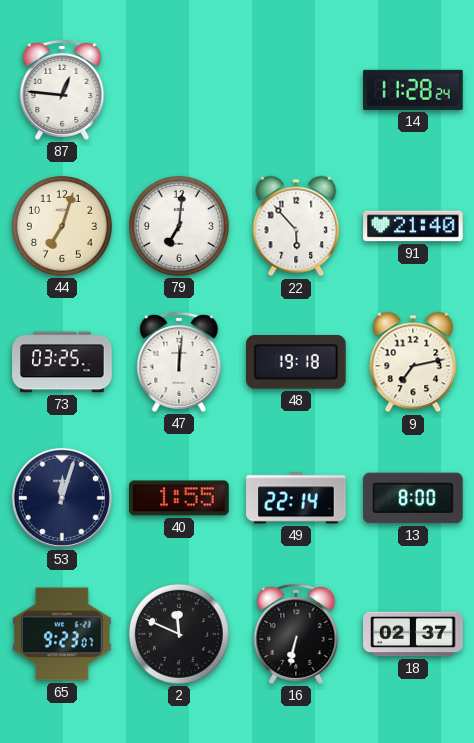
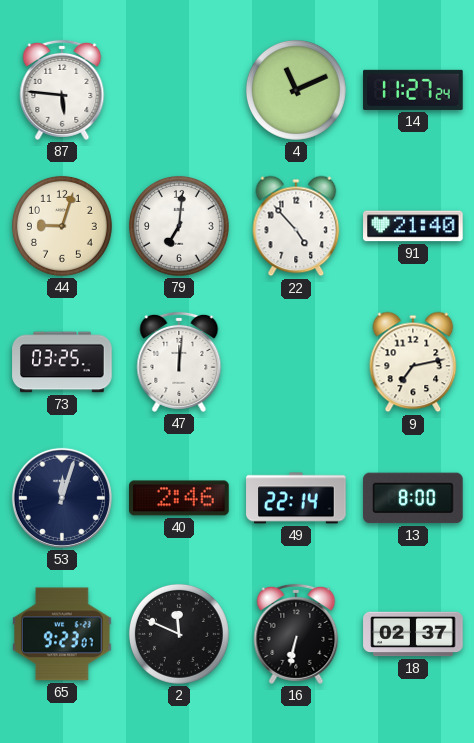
87: 12:46 -> 5:46 (62, 90)
4: none -> 11:11 (296, 90)
14: 11:28 -> 11:27 (413, 90)
44: 7:03 -> 9:03 (62, 226)
22: 5:53 -> 4:53 (296, 226)
48: 19:18 -> none (297, 363)
40: 1:55 -> 2:46 (179, 498)
